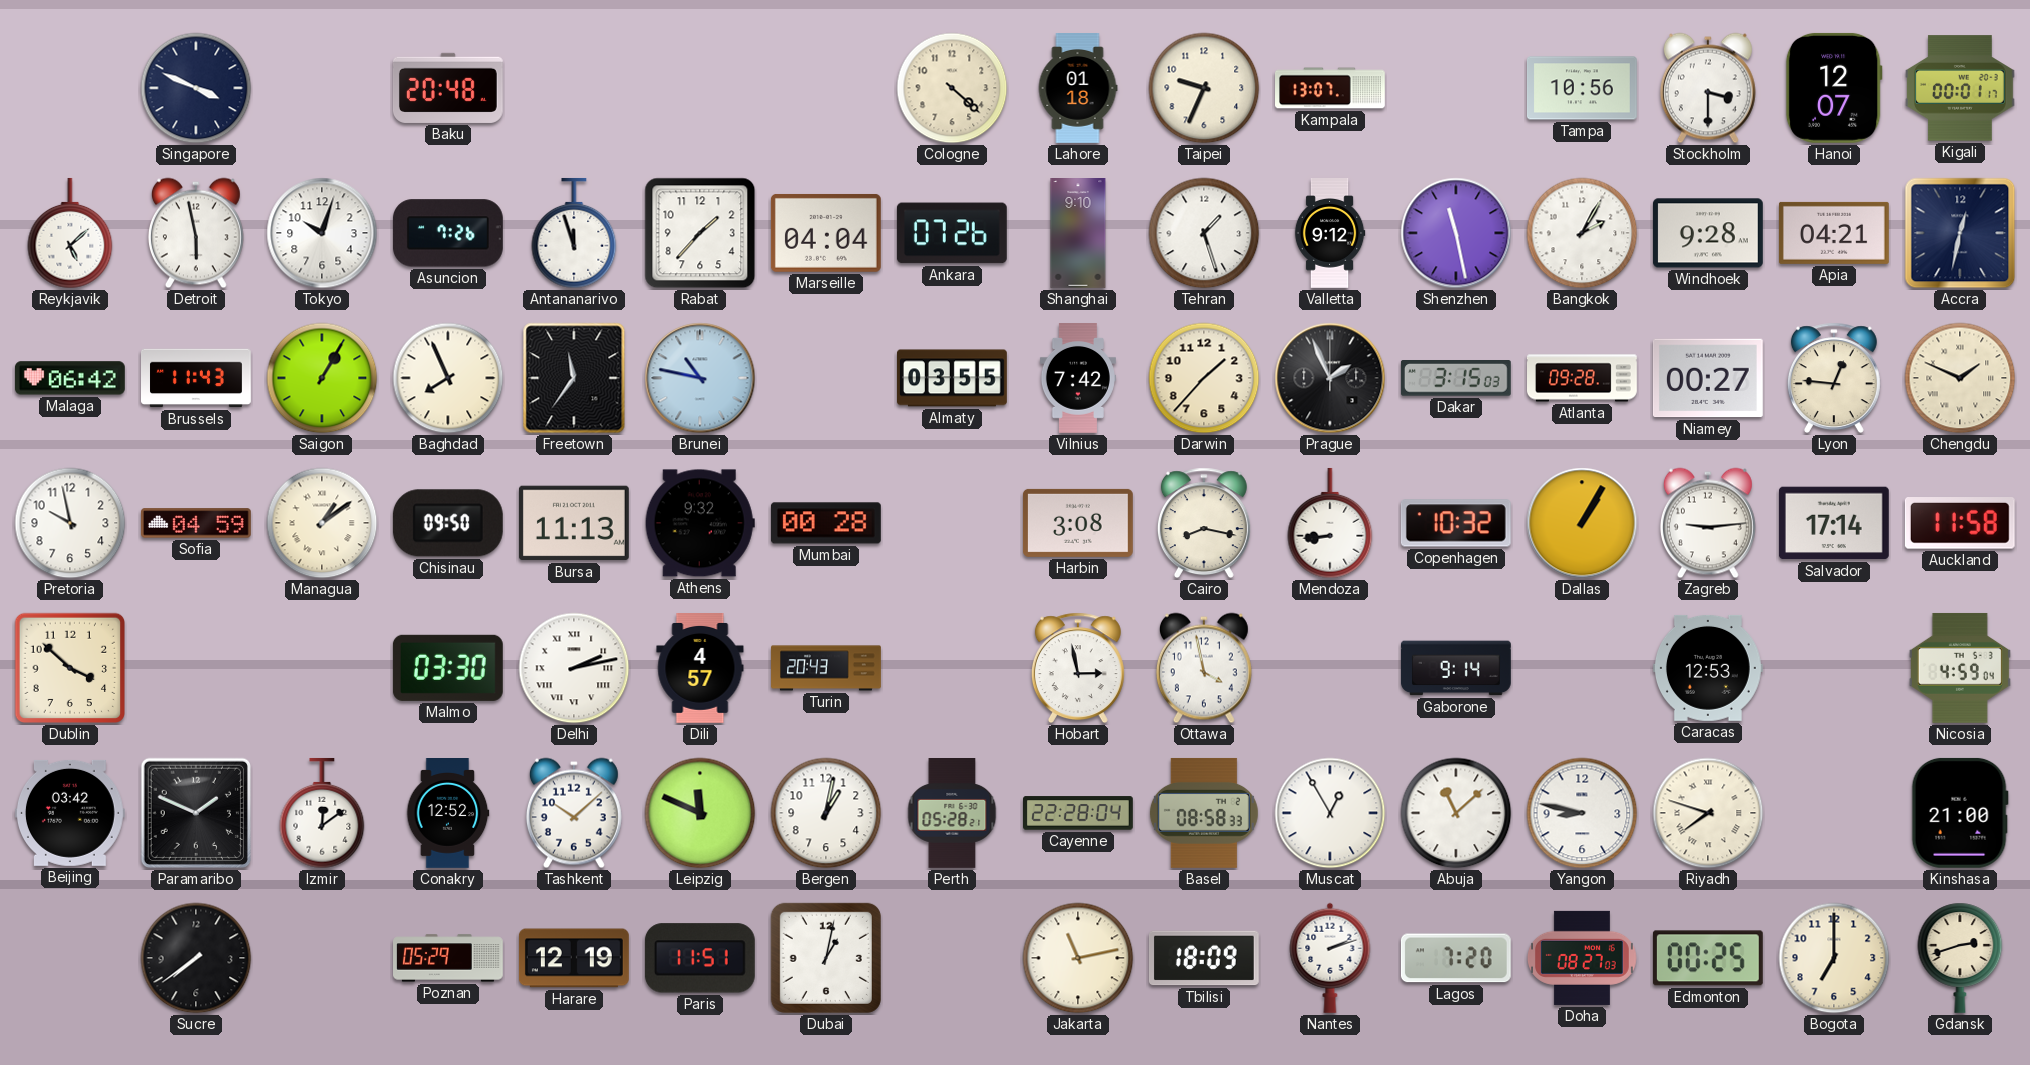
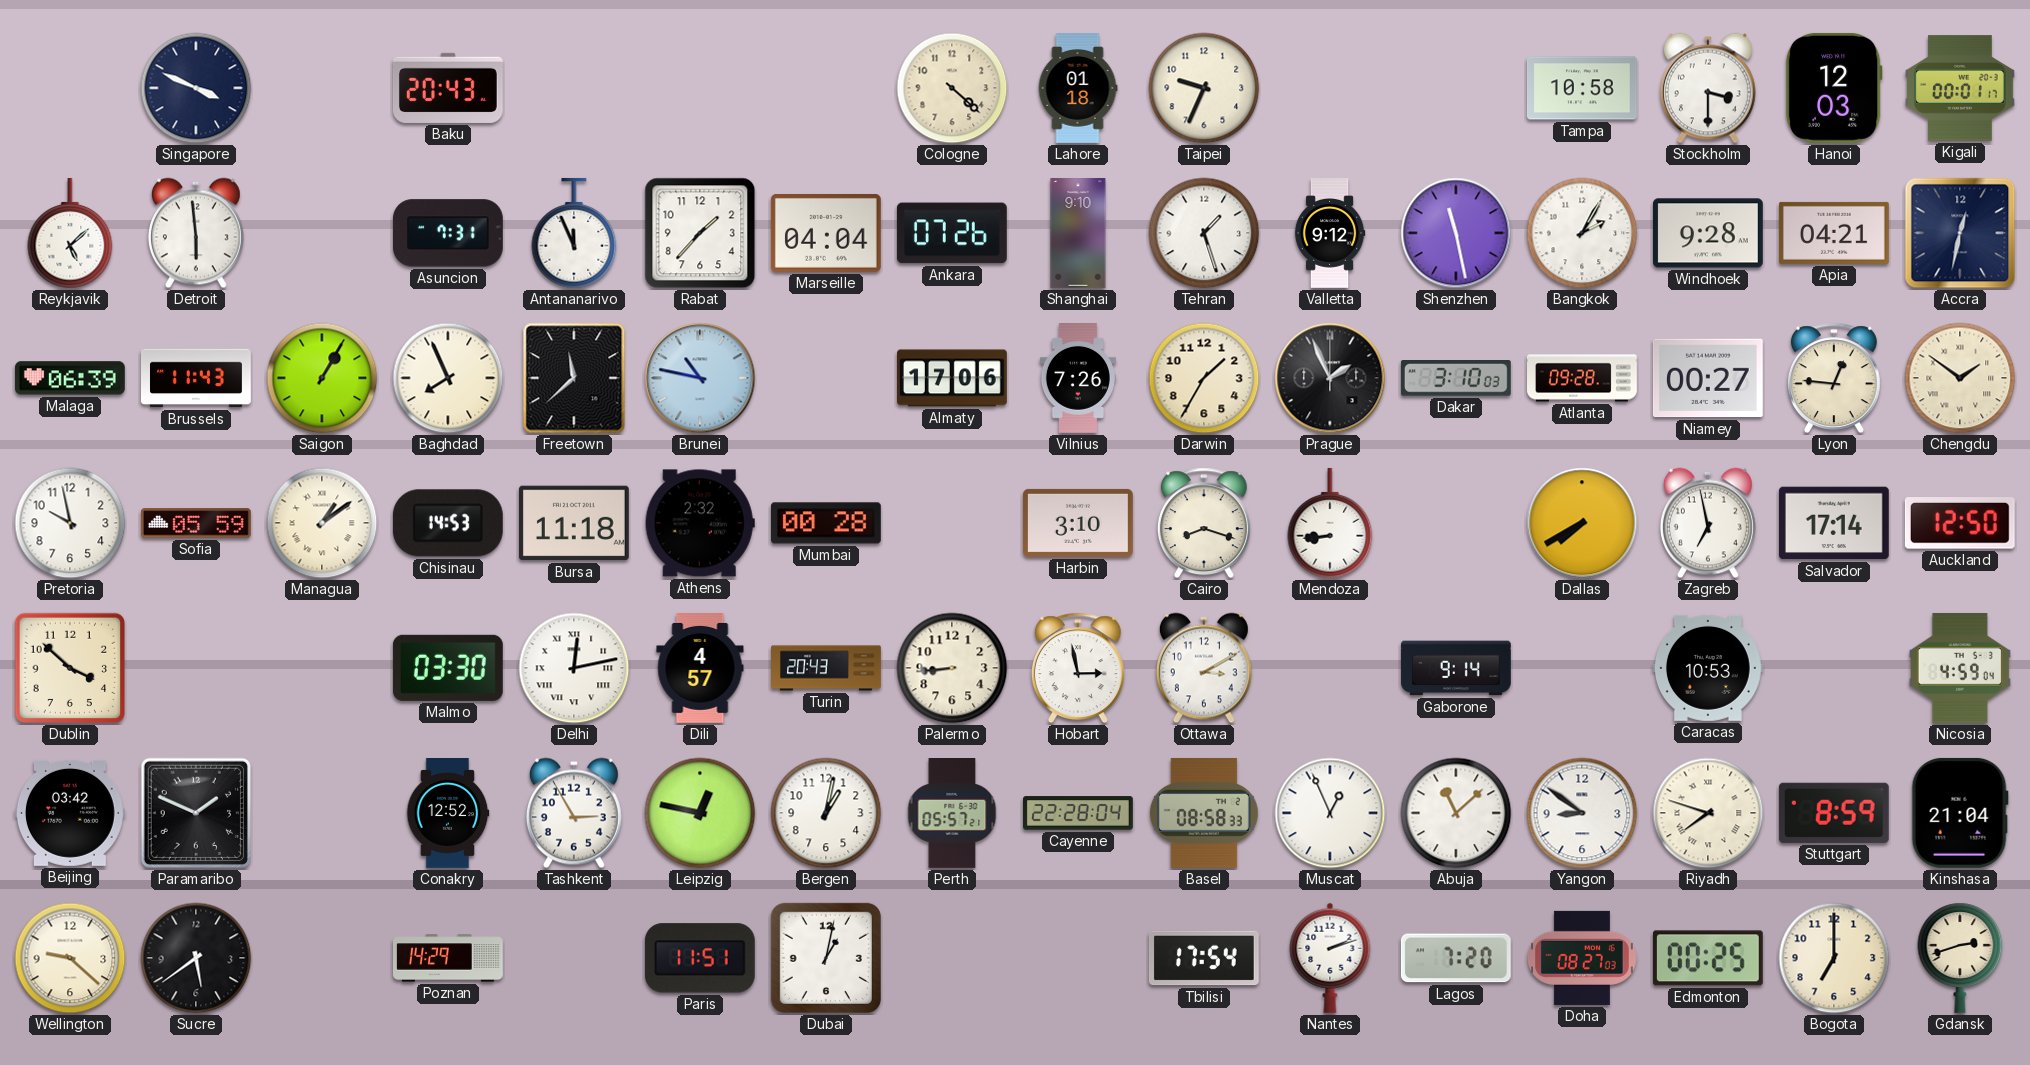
Baku: 20:48 -> 20:43 (448, 88)
Kampala: 13:07 -> none (1331, 88)
Tampa: 10:56 -> 10:58 (1582, 88)
Hanoi: 12:07 -> 12:03 (1834, 88)
Detroit: 5:58 -> 5:59 (196, 233)
Tokyo: 10:03 -> none (322, 233)
Asuncion: 7:26 -> 7:31 (448, 233)
Antananarivo: 11:57 -> 11:56 (574, 234)
Malaga: 06:42 -> 06:39 (70, 378)
Freetown: 11:36 -> 11:38 (574, 378)
Almaty: 03:55 -> 17:06 (953, 378)
Vilnius: 7:42 -> 7:26 (1078, 379)
Darwin: 1:37 -> 1:35 (1204, 378)
Dakar: 3:15 -> 3:10 (1456, 379)
Chengdu: 1:49 -> 1:51 (1960, 378)
Sofia: 04:59 -> 05:59 (197, 523)
Chisinau: 09:50 -> 14:53 (448, 523)
Bursa: 11:13 -> 11:18 (574, 523)
Athens: 9:32 -> 2:32 (700, 523)
Harbin: 3:08 -> 3:10 (1078, 523)
Cairo: 8:17 -> 8:18 (1204, 523)
Copenhagen: 10:32 -> none (1456, 523)
Dallas: 1:05 -> 7:40 (1582, 523)
Zagreb: 9:14 -> 6:58 (1708, 523)
Auckland: 11:58 -> 12:50 (1960, 524)
Delhi: 2:13 -> 12:13 (574, 668)
Palermo: none -> 8:44 (952, 668)
Ottawa: 3:58 -> 3:10 (1204, 668)
Caracas: 12:53 -> 10:53 (1708, 668)
Izmir: 12:09 -> none (322, 814)
Tashkent: 10:08 -> 2:55 (574, 813)
Leipzig: 11:49 -> 12:47 (700, 813)
Perth: 05:28 -> 05:57 (952, 814)
Muscat: 12:55 -> 12:56 (1330, 813)
Yangon: 8:47 -> 8:51 (1582, 813)
Stuttgart: none -> 8:59 (1834, 813)
Kinshasa: 21:00 -> 21:04 (1960, 813)
Wellington: none -> 9:22 (70, 958)
Sucre: 7:39 -> 5:39 (196, 958)
Poznan: 05:29 -> 14:29 (449, 958)
Harare: 12:19 -> none (574, 958)
Jakarta: 11:13 -> none (1078, 958)
Tbilisi: 18:09 -> 17:54 (1204, 958)
